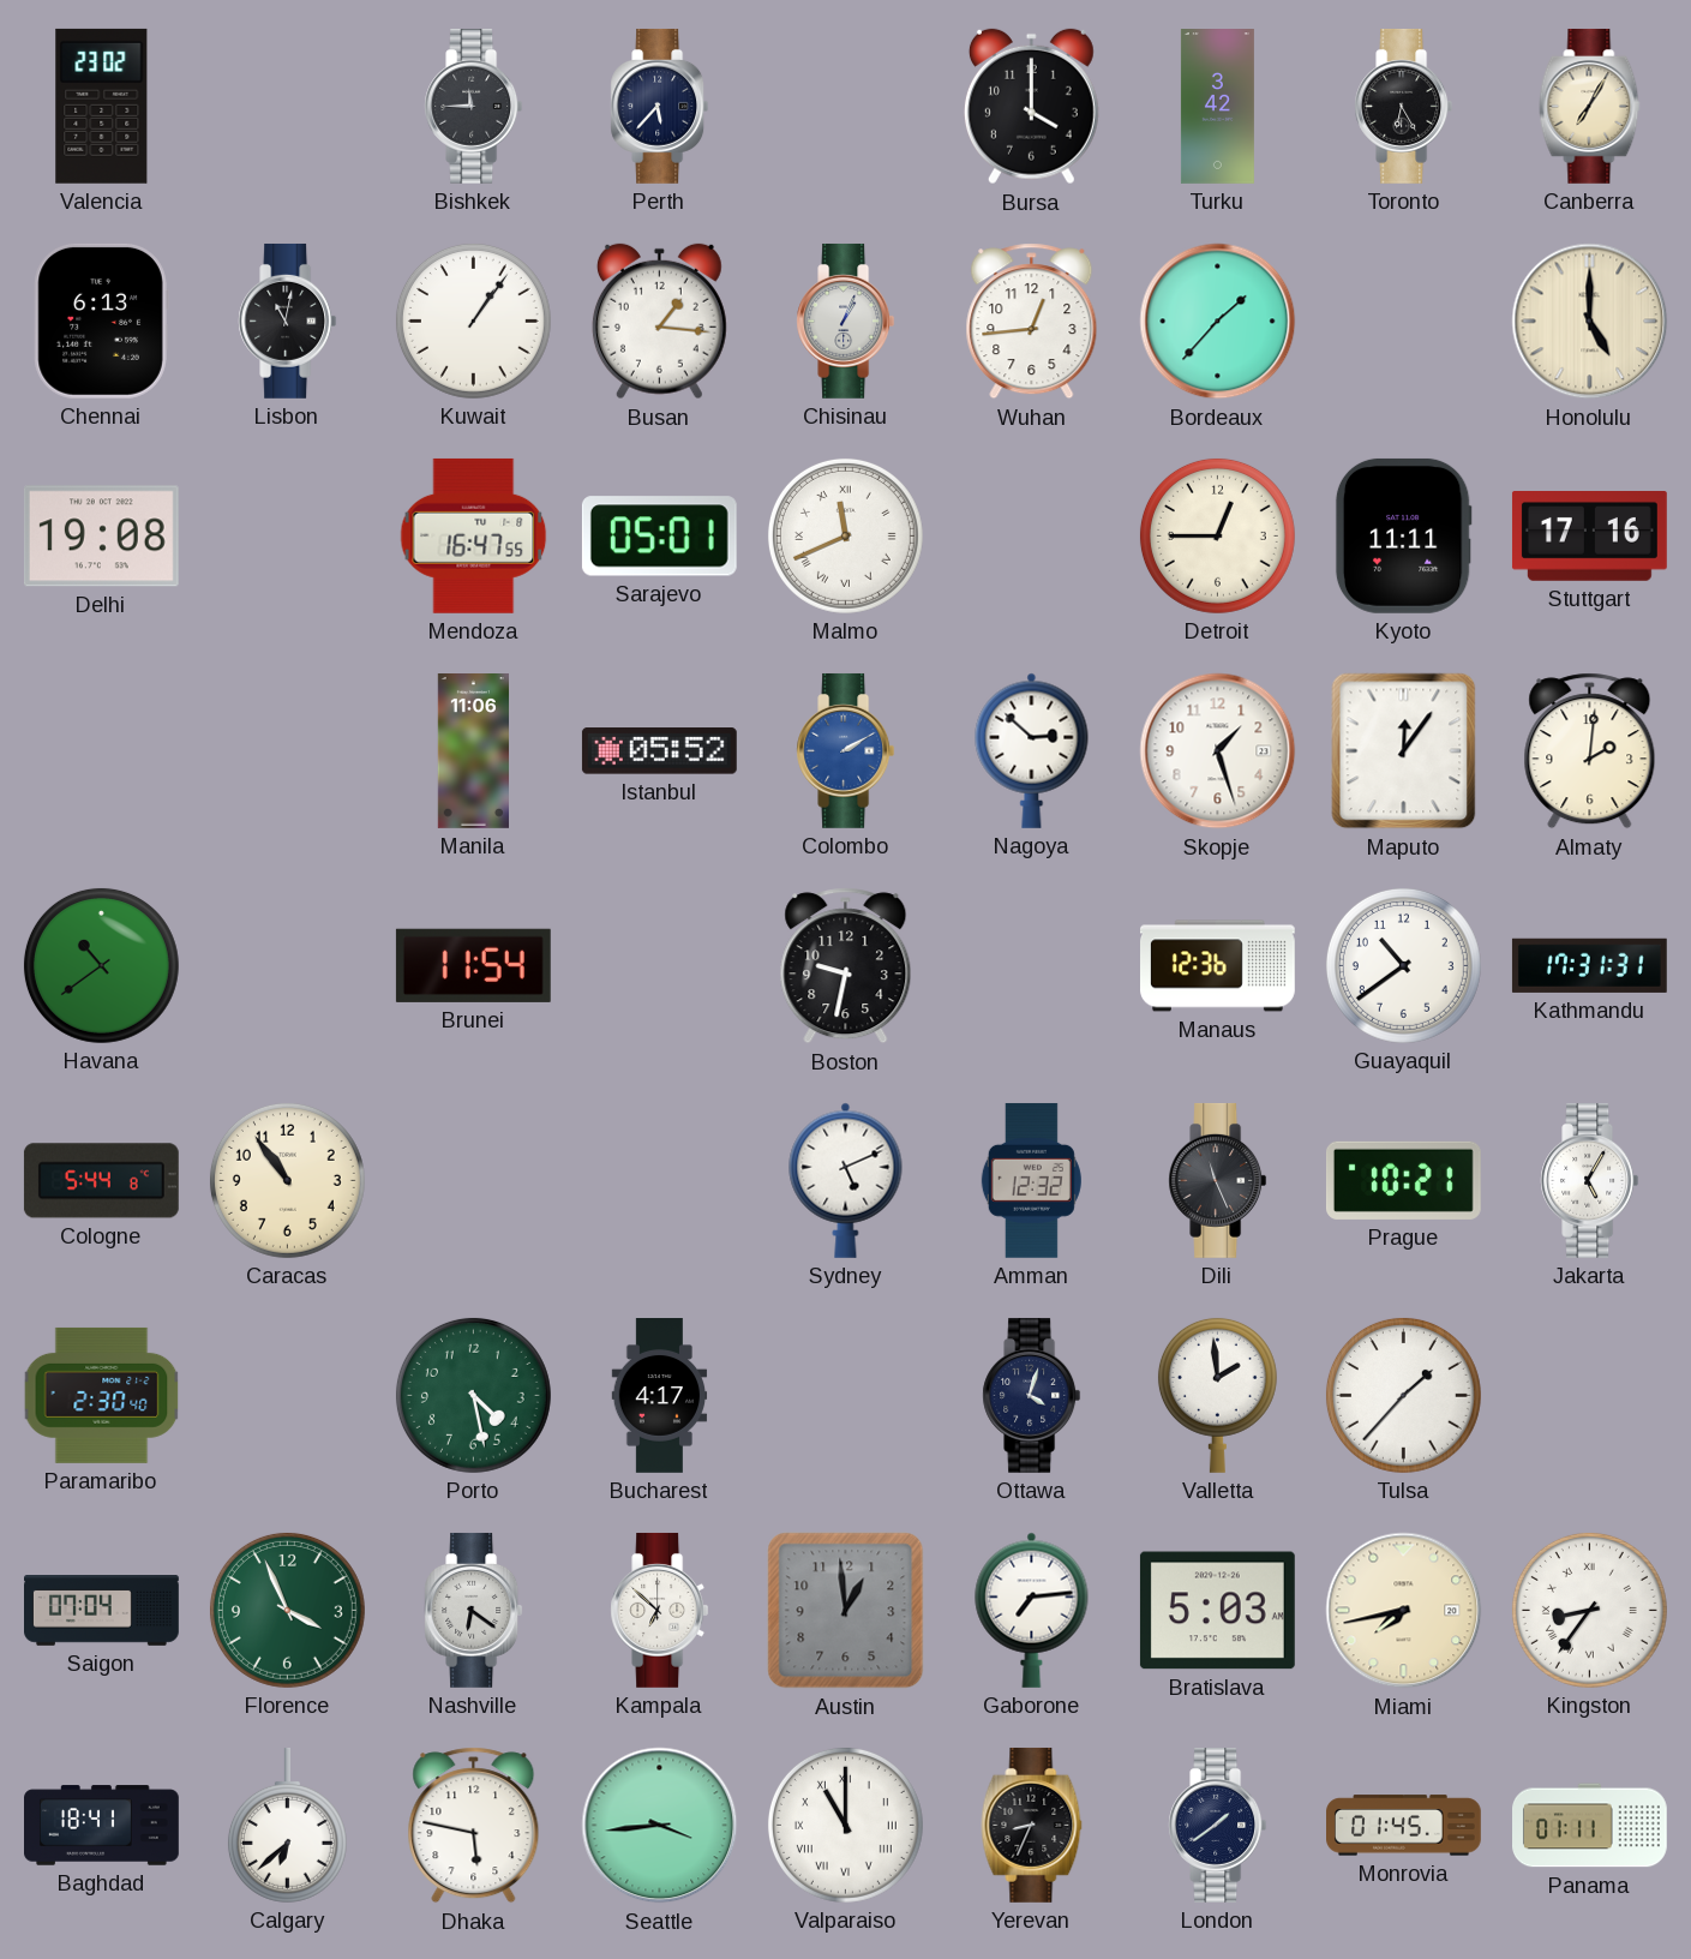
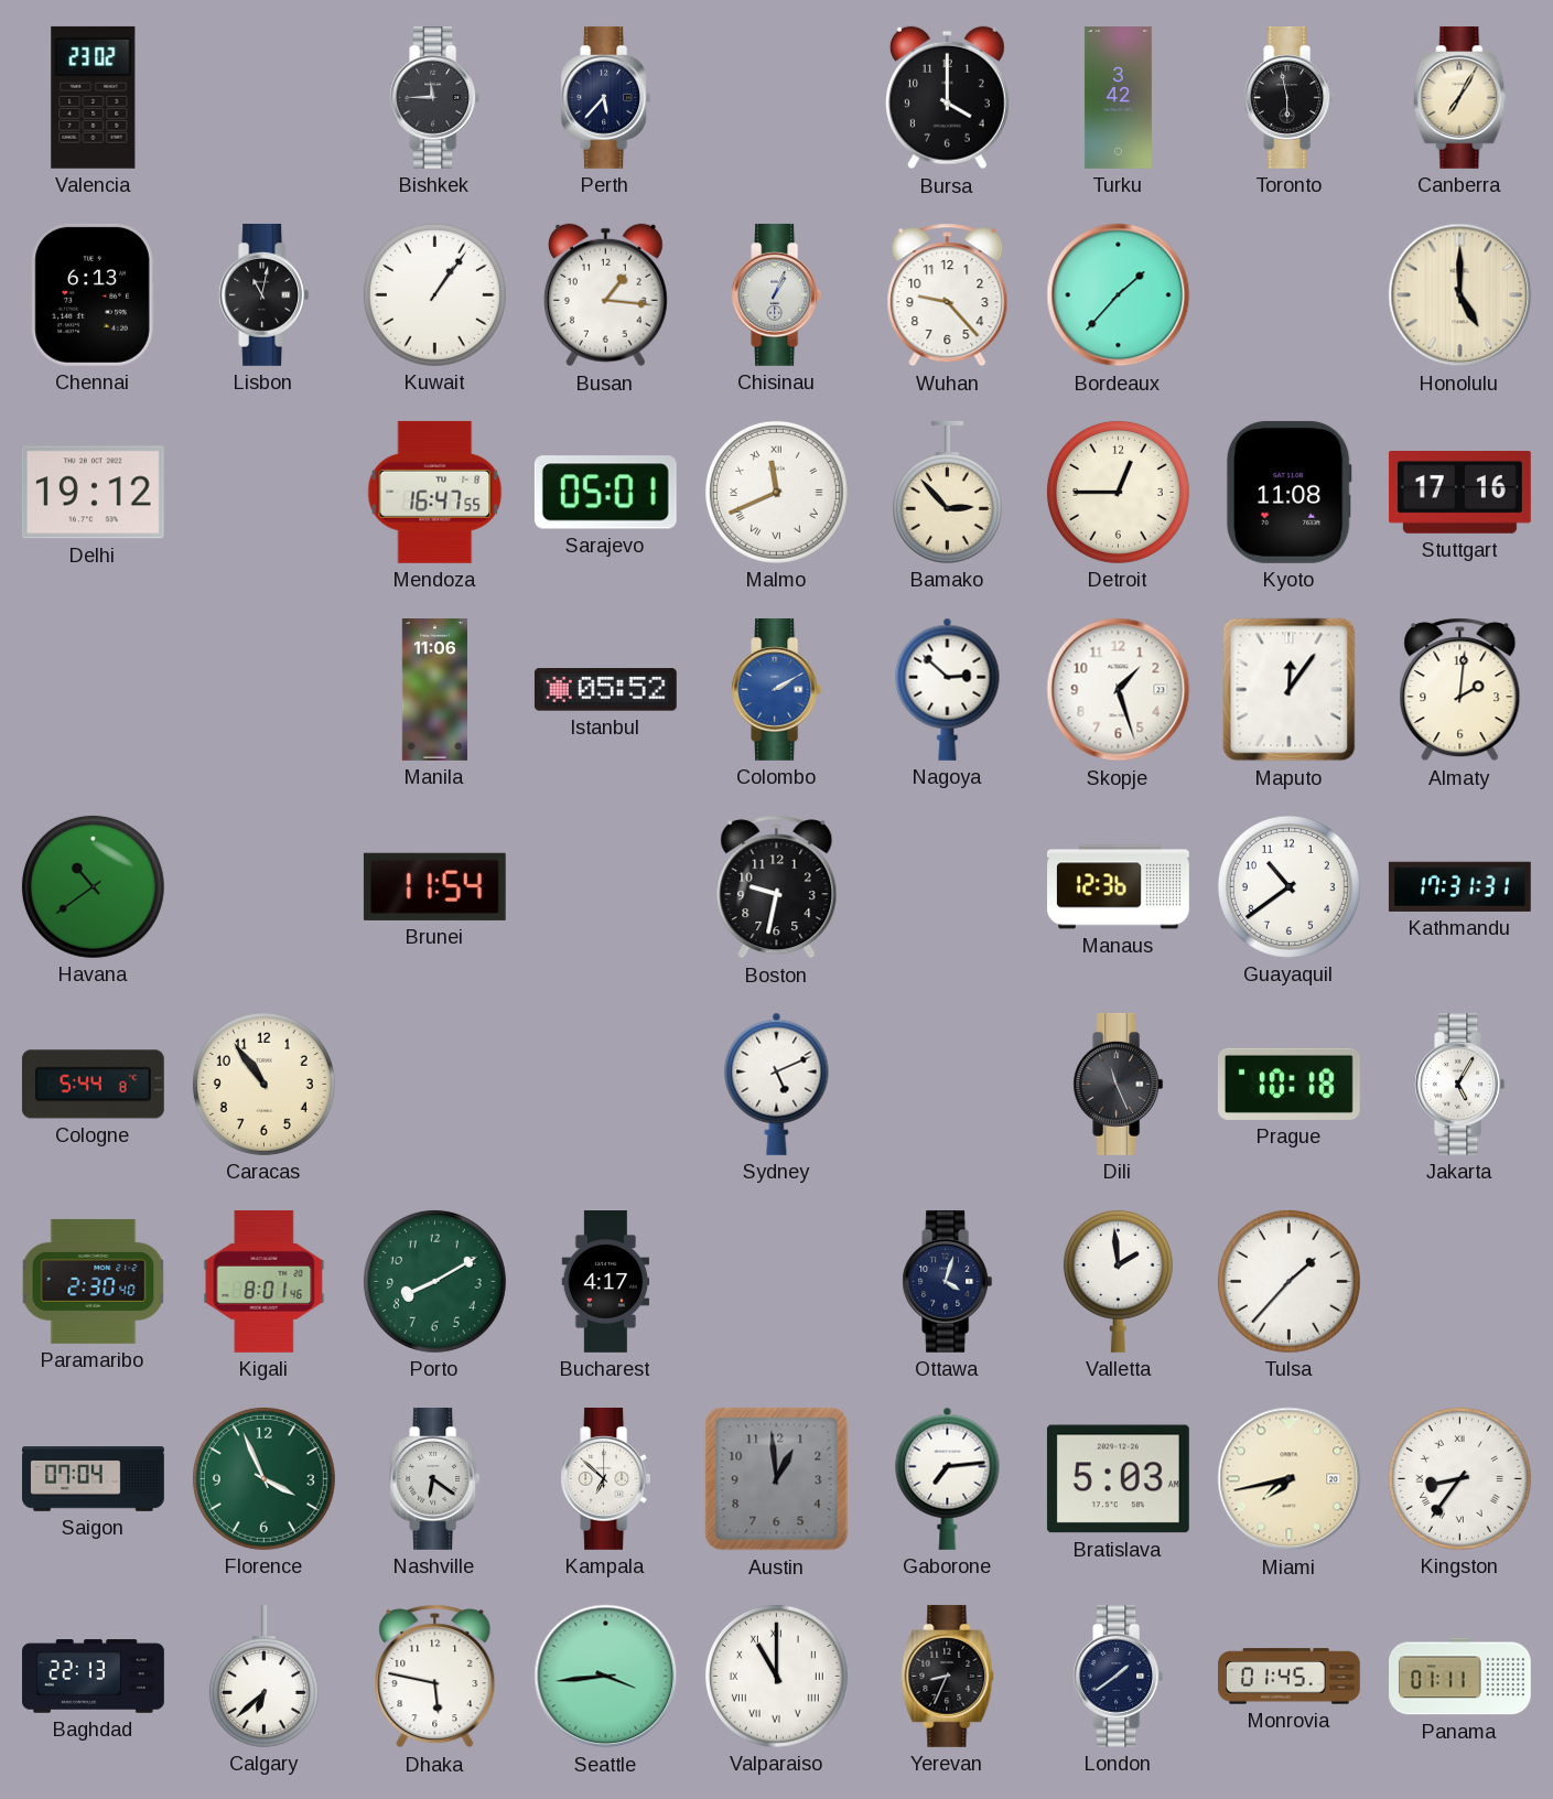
Toronto: 6:25 -> 5:58 (1290, 97)
Wuhan: 12:44 -> 9:23 (948, 295)
Delhi: 19:08 -> 19:12 (93, 493)
Bamako: none -> 2:53 (947, 492)
Kyoto: 11:11 -> 11:08 (1288, 492)
Amman: 12:32 -> none (1031, 1180)
Prague: 10:21 -> 10:18 (1288, 1084)
Kigali: none -> 8:01 (265, 1281)
Porto: 4:28 -> 8:10 (434, 1281)
Baghdad: 18:41 -> 22:13 (94, 1677)
